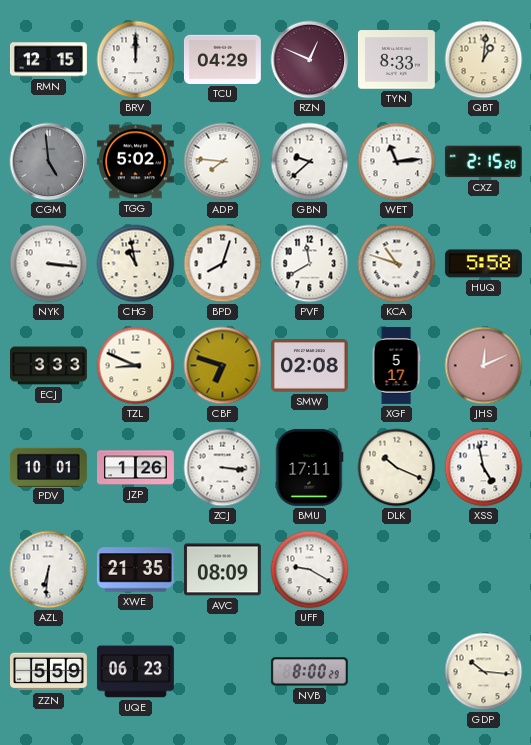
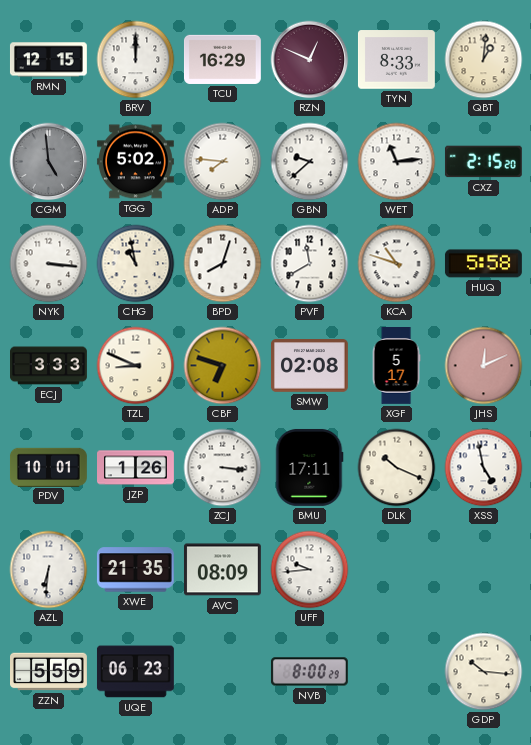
TCU: 04:29 -> 16:29 (222, 59)
UFF: 9:20 -> 9:44 (310, 570)
